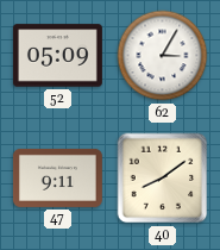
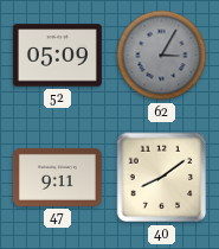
62 dial: white -> grey (162, 56)
